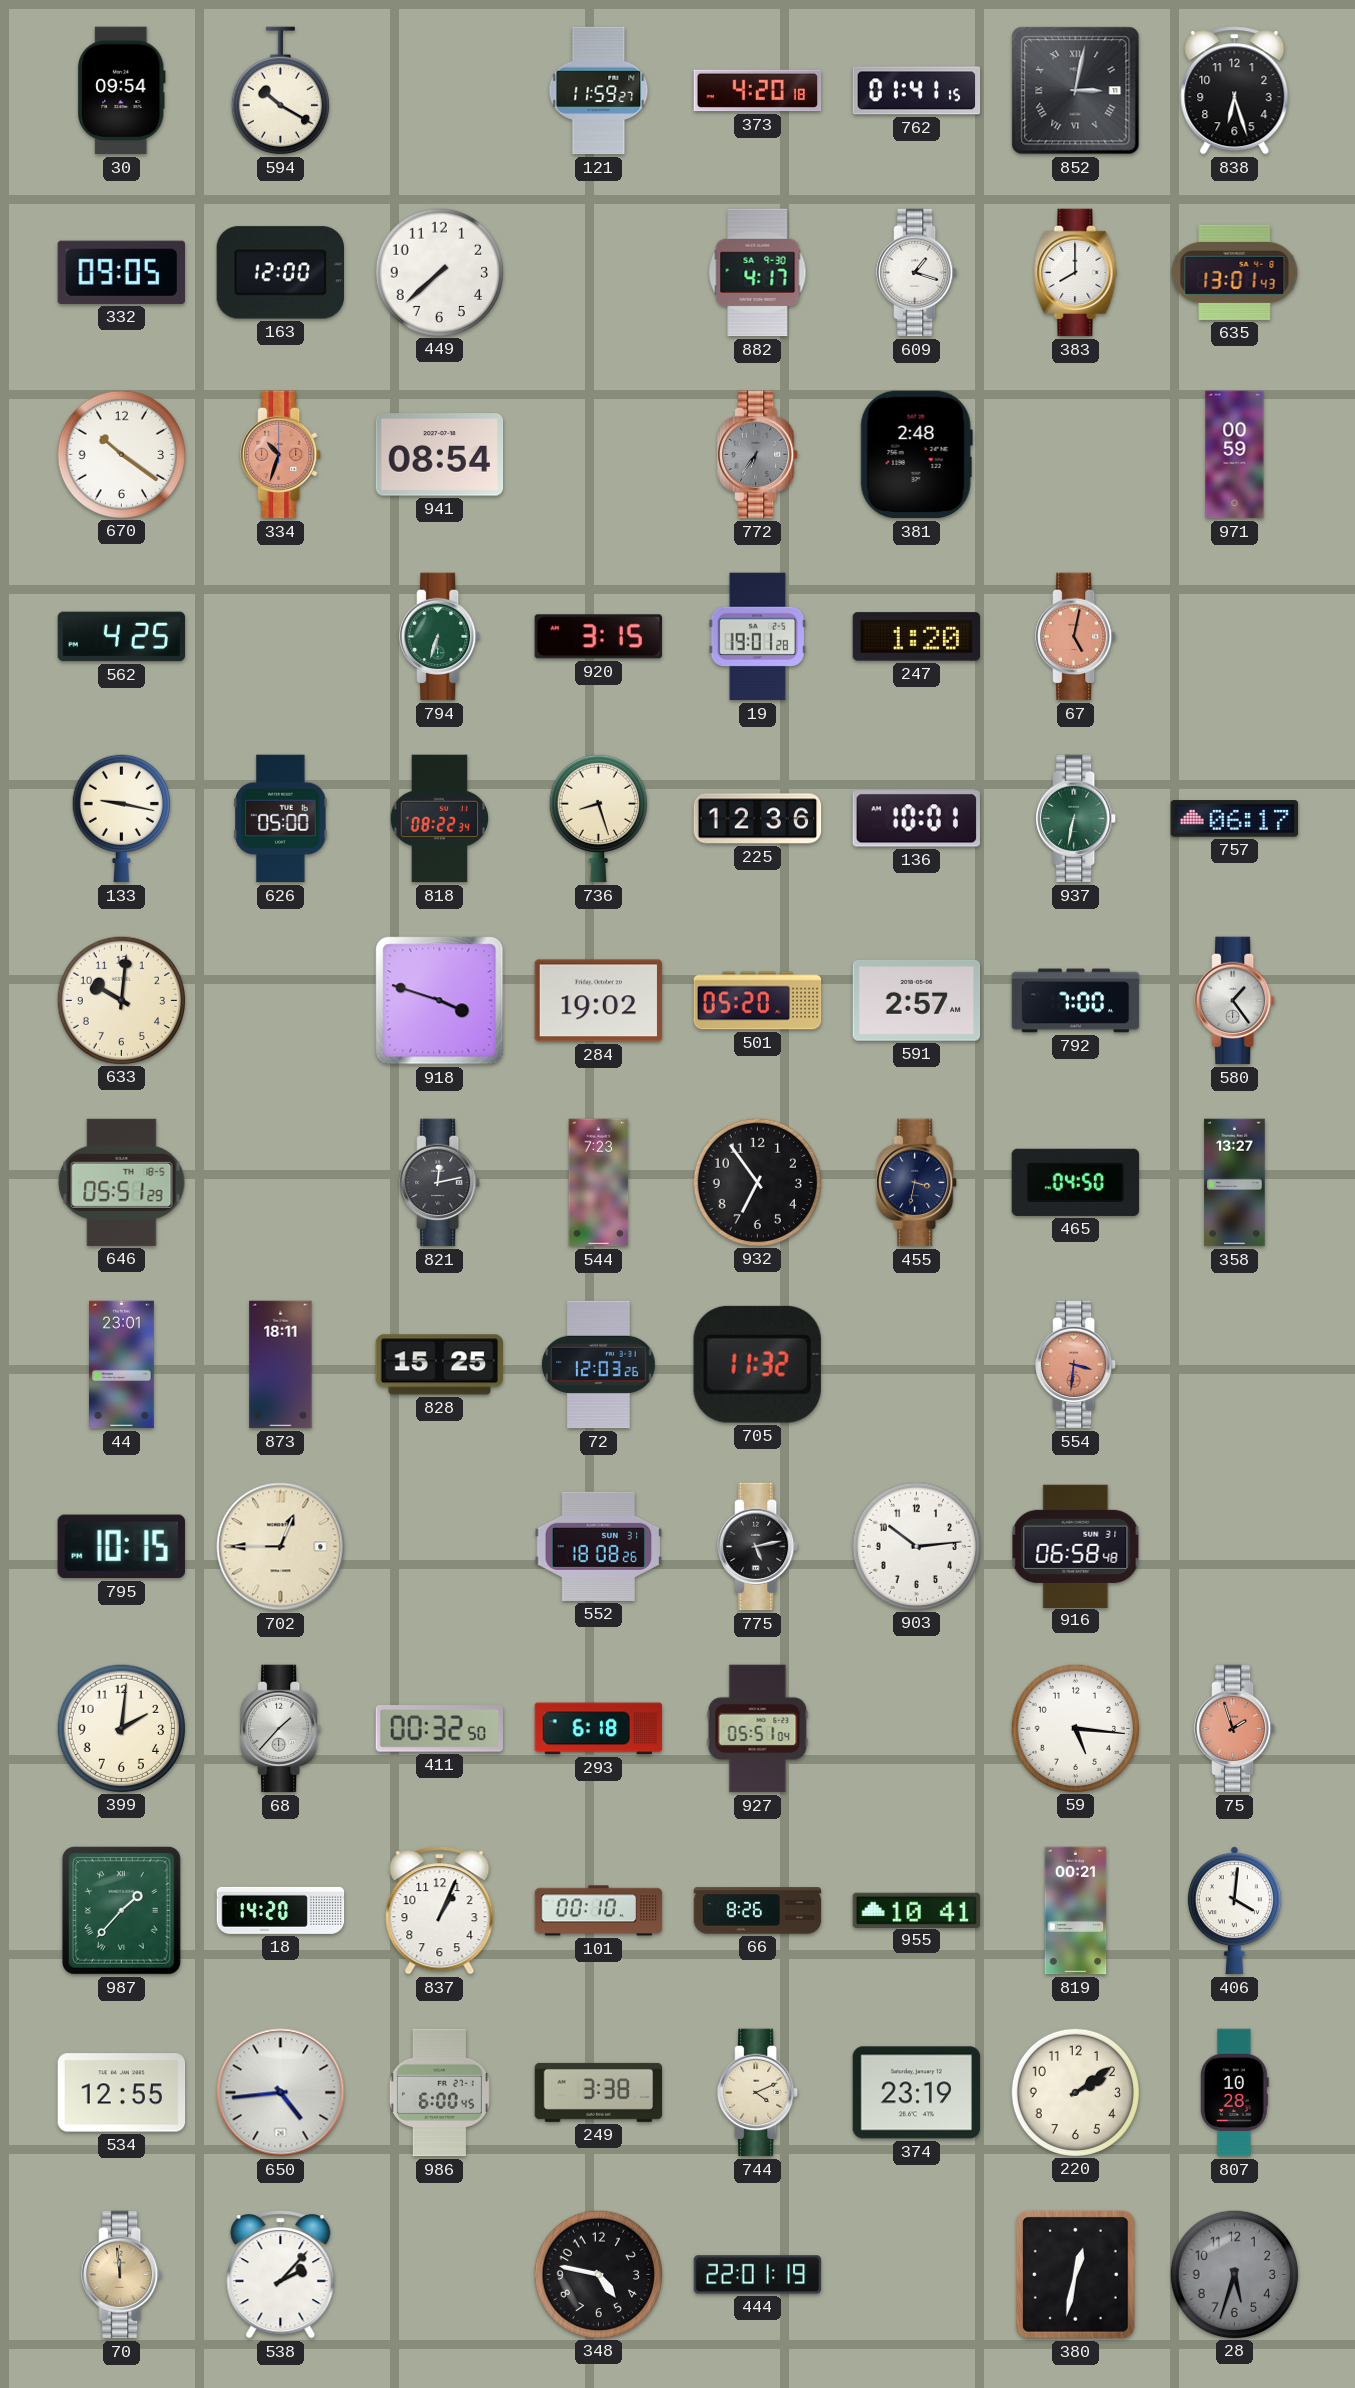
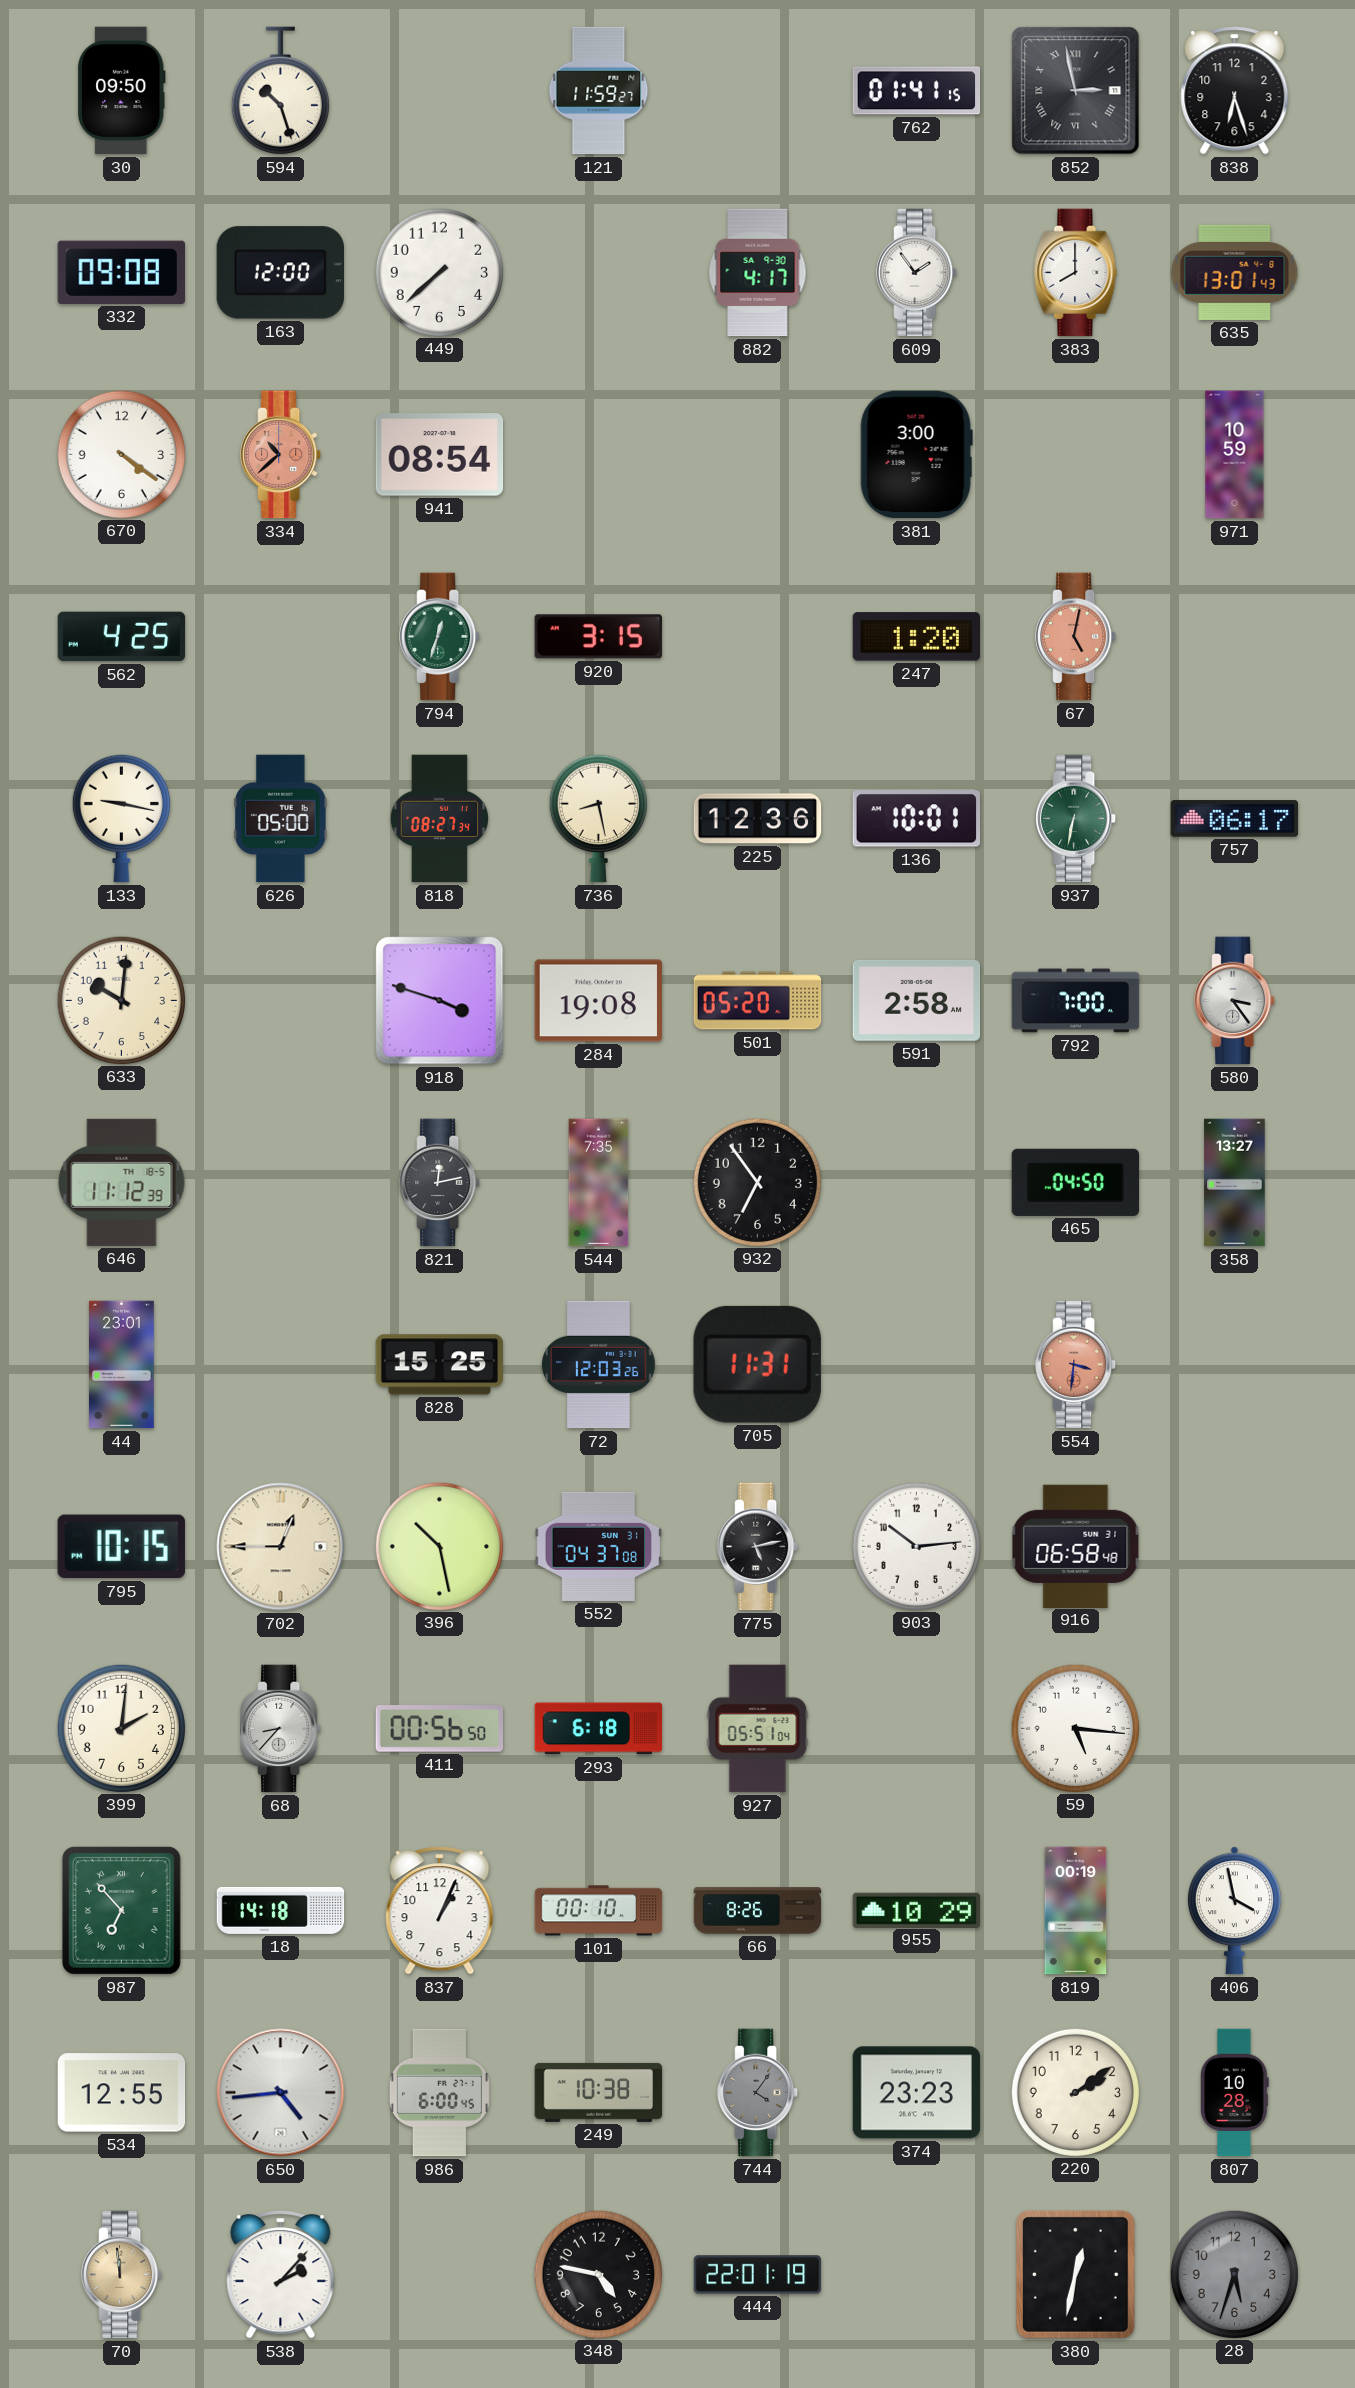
30: 09:54 -> 09:50 (121, 91)
594: 10:20 -> 10:27 (280, 91)
373: 4:20 -> none (758, 91)
852: 3:02 -> 2:58 (1076, 91)
332: 09:05 -> 09:08 (121, 272)
609: 1:18 -> 1:54 (917, 273)
670: 10:21 -> 4:21 (121, 454)
334: 10:33 -> 10:38 (281, 455)
772: 6:36 -> none (758, 455)
381: 2:48 -> 3:00 (916, 455)
971: 00:59 -> 10:59 (1235, 455)
794: 6:33 -> 12:33 (440, 637)
19: 19:01 -> none (758, 637)
818: 08:22 -> 08:27 (440, 819)
736: 8:27 -> 8:28 (598, 818)
284: 19:02 -> 19:08 (599, 1001)
591: 2:57 -> 2:58 (917, 1000)
580: 1:24 -> 3:24 (1235, 1001)
646: 05:51 -> 11:12 (122, 1182)
544: 7:23 -> 7:35 (599, 1183)
455: 3:32 -> none (917, 1183)
873: 18:11 -> none (281, 1365)
705: 11:32 -> 11:31 (757, 1364)
396: none -> 10:28 (439, 1546)
552: 18:08 -> 04:37 (599, 1546)
68: 1:37 -> 8:37 (281, 1729)
411: 00:32 -> 00:56 (439, 1729)
75: 1:57 -> none (1235, 1729)
987: 1:37 -> 6:53 (121, 1910)
18: 14:20 -> 14:18 (281, 1910)
955: 10:41 -> 10:29 (917, 1910)
819: 00:21 -> 00:19 (1076, 1911)
406: 4:01 -> 3:58 (1234, 1911)
249: 3:38 -> 10:38 (599, 2092)
744: 4:11 -> 4:06 (758, 2093)
744 dial: cream -> grey (758, 2093)
374: 23:19 -> 23:23 (917, 2093)
